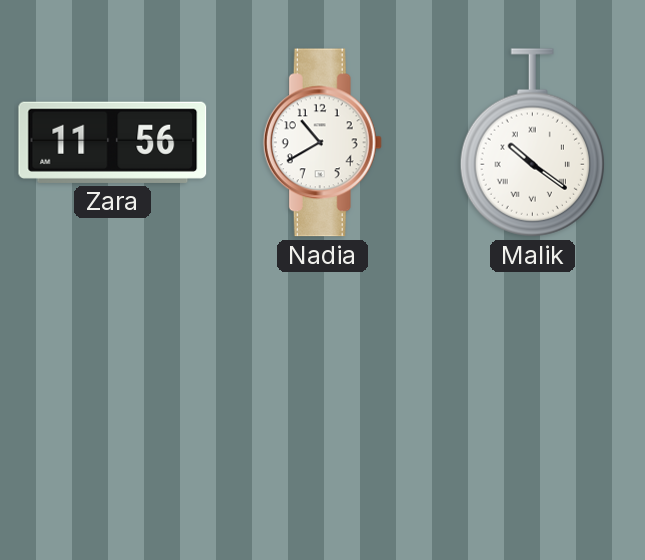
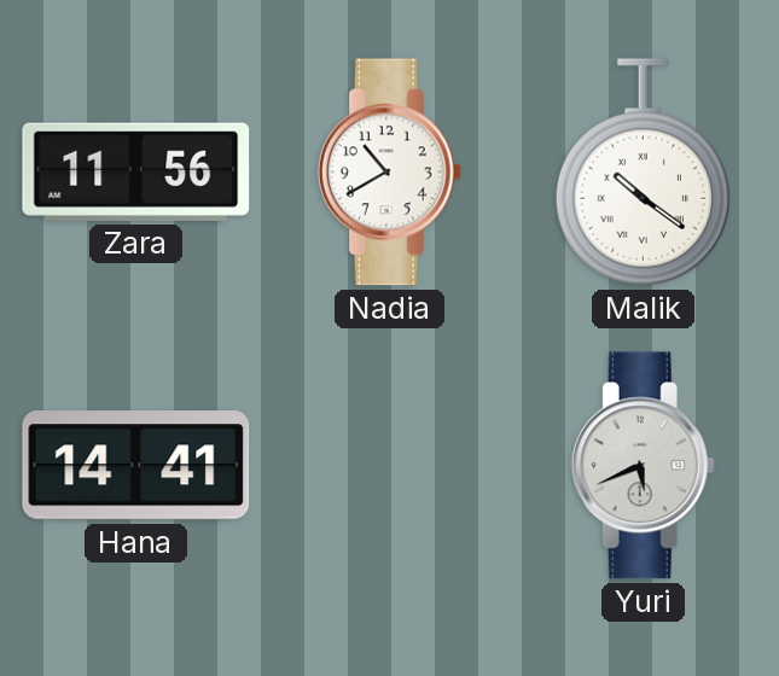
Hana: none -> 14:41 (136, 466)
Yuri: none -> 5:41 (643, 466)
